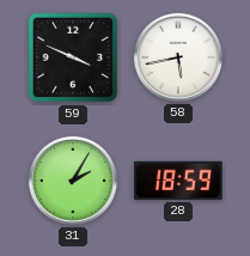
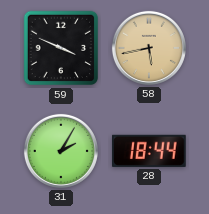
58 dial: white -> champagne (149, 48)
28: 18:59 -> 18:44 (150, 151)
